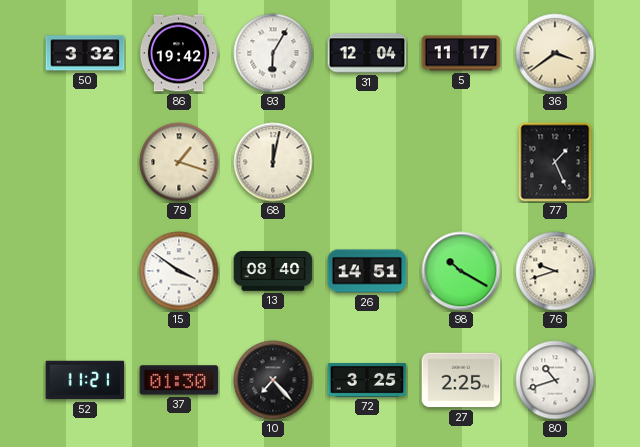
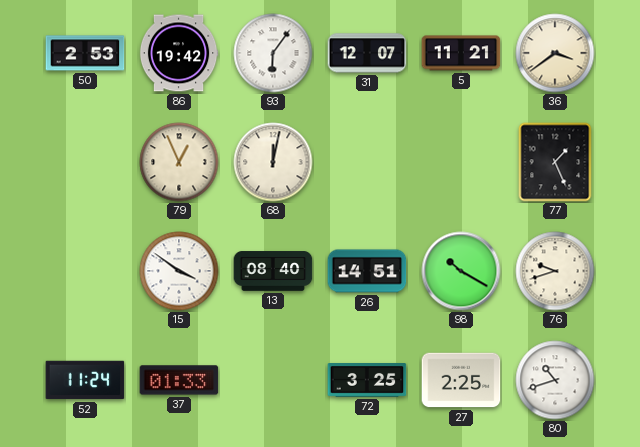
50: 3:32 -> 2:53 (85, 53)
93: 6:05 -> 6:06 (273, 53)
31: 12:04 -> 12:07 (367, 53)
5: 11:17 -> 11:21 (461, 53)
79: 1:18 -> 12:56 (179, 162)
52: 11:21 -> 11:24 (85, 380)
37: 01:30 -> 01:33 (179, 380)
10: 7:23 -> none (273, 380)
